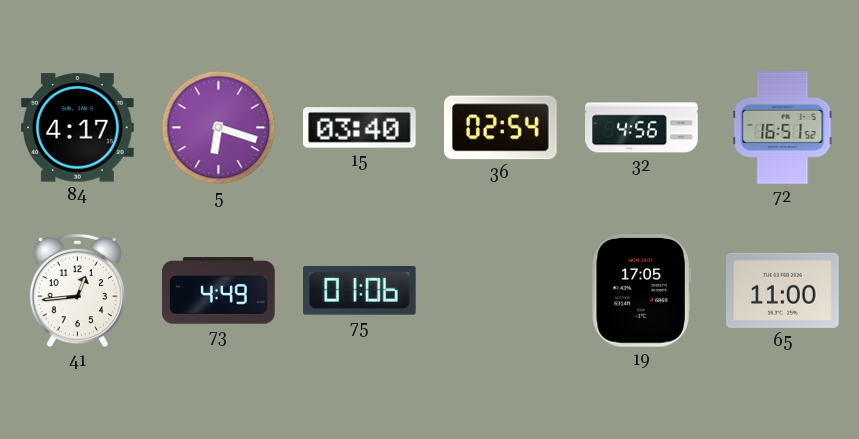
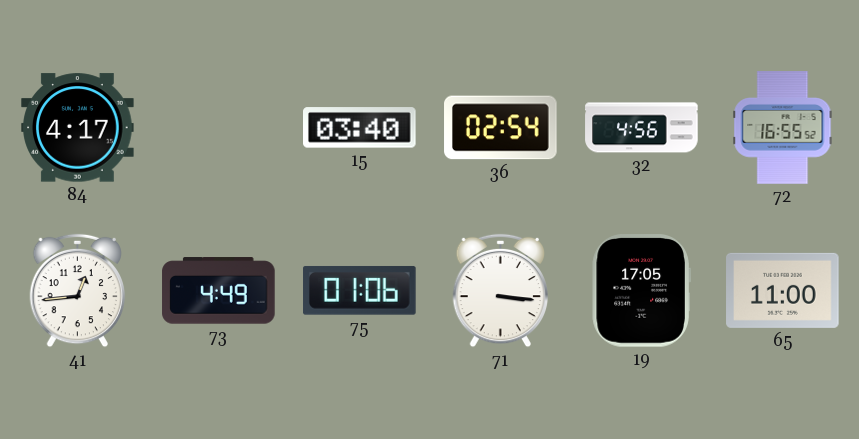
5: 6:18 -> none (219, 128)
72: 16:51 -> 16:55 (783, 128)
71: none -> 3:16 (501, 291)
